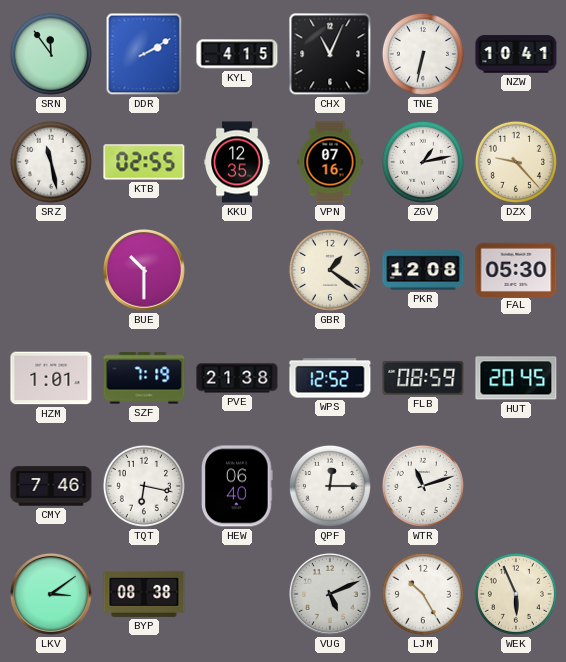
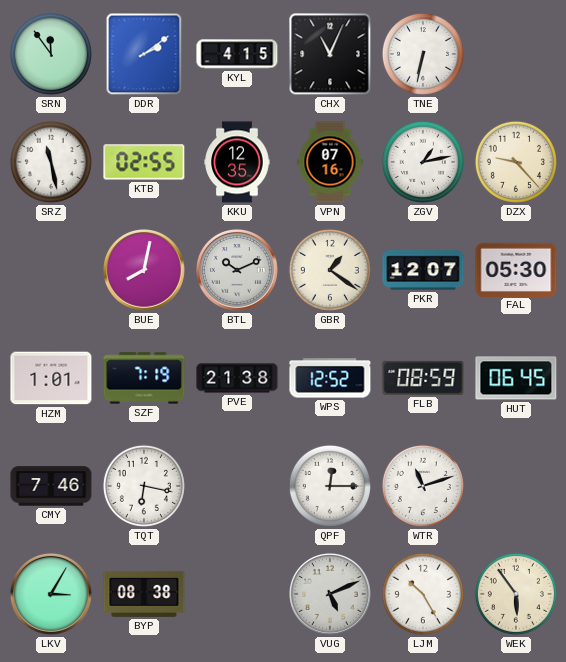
DDR: 2:10 -> 2:09 (144, 54)
NZW: 10:41 -> none (516, 54)
BUE: 10:30 -> 8:02 (145, 270)
BTL: none -> 10:11 (238, 270)
PKR: 12:08 -> 12:07 (423, 270)
HUT: 20:45 -> 06:45 (516, 378)
HEW: 06:40 -> none (238, 486)
LKV: 3:09 -> 3:05 (52, 594)
WEK: 5:56 -> 5:54 (516, 594)
